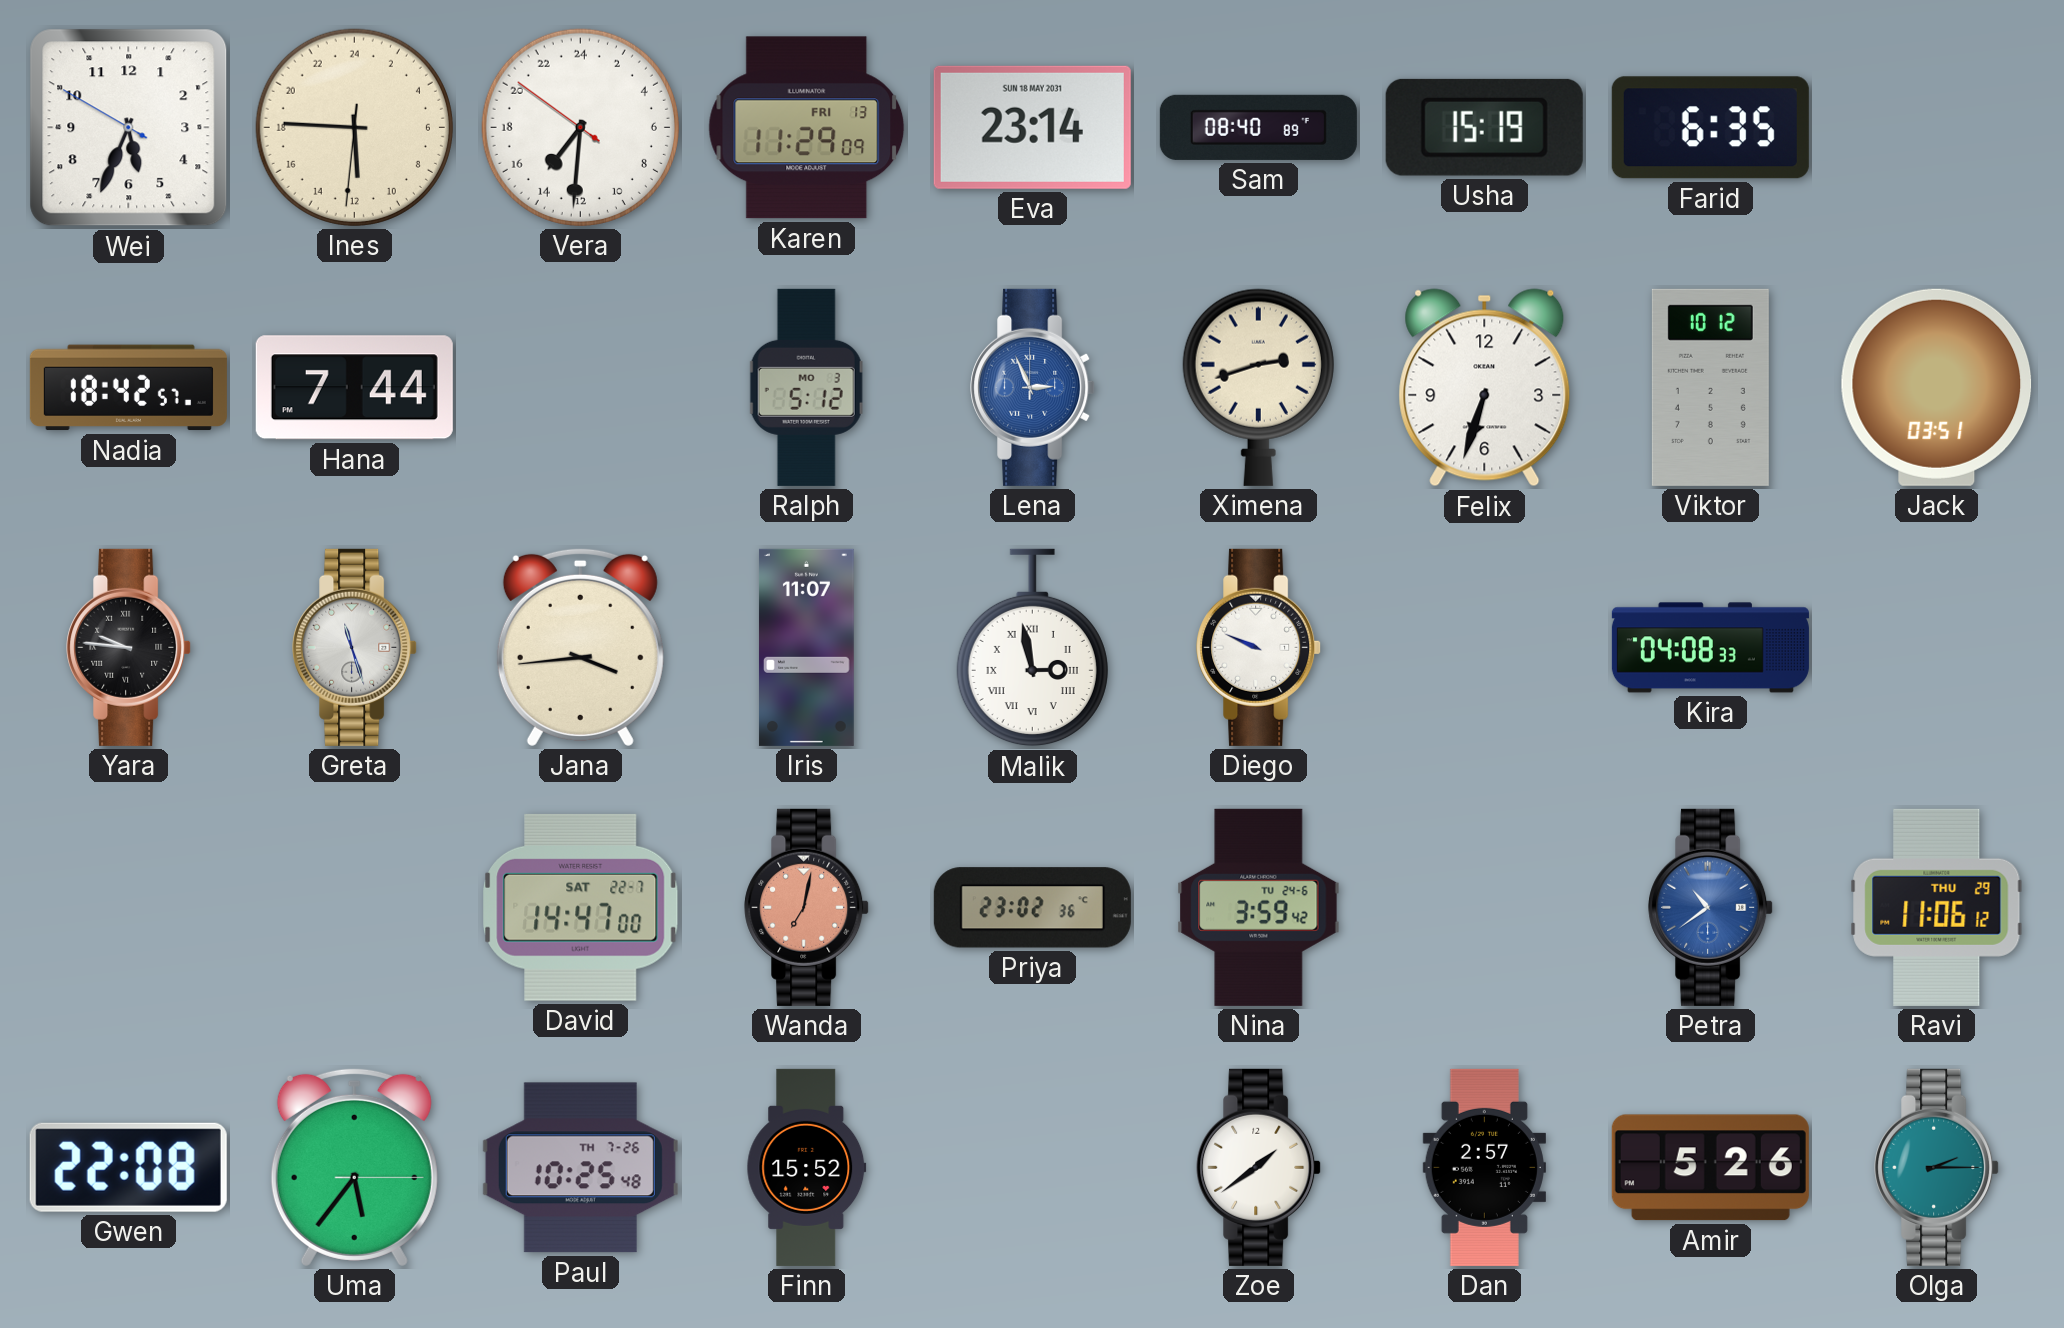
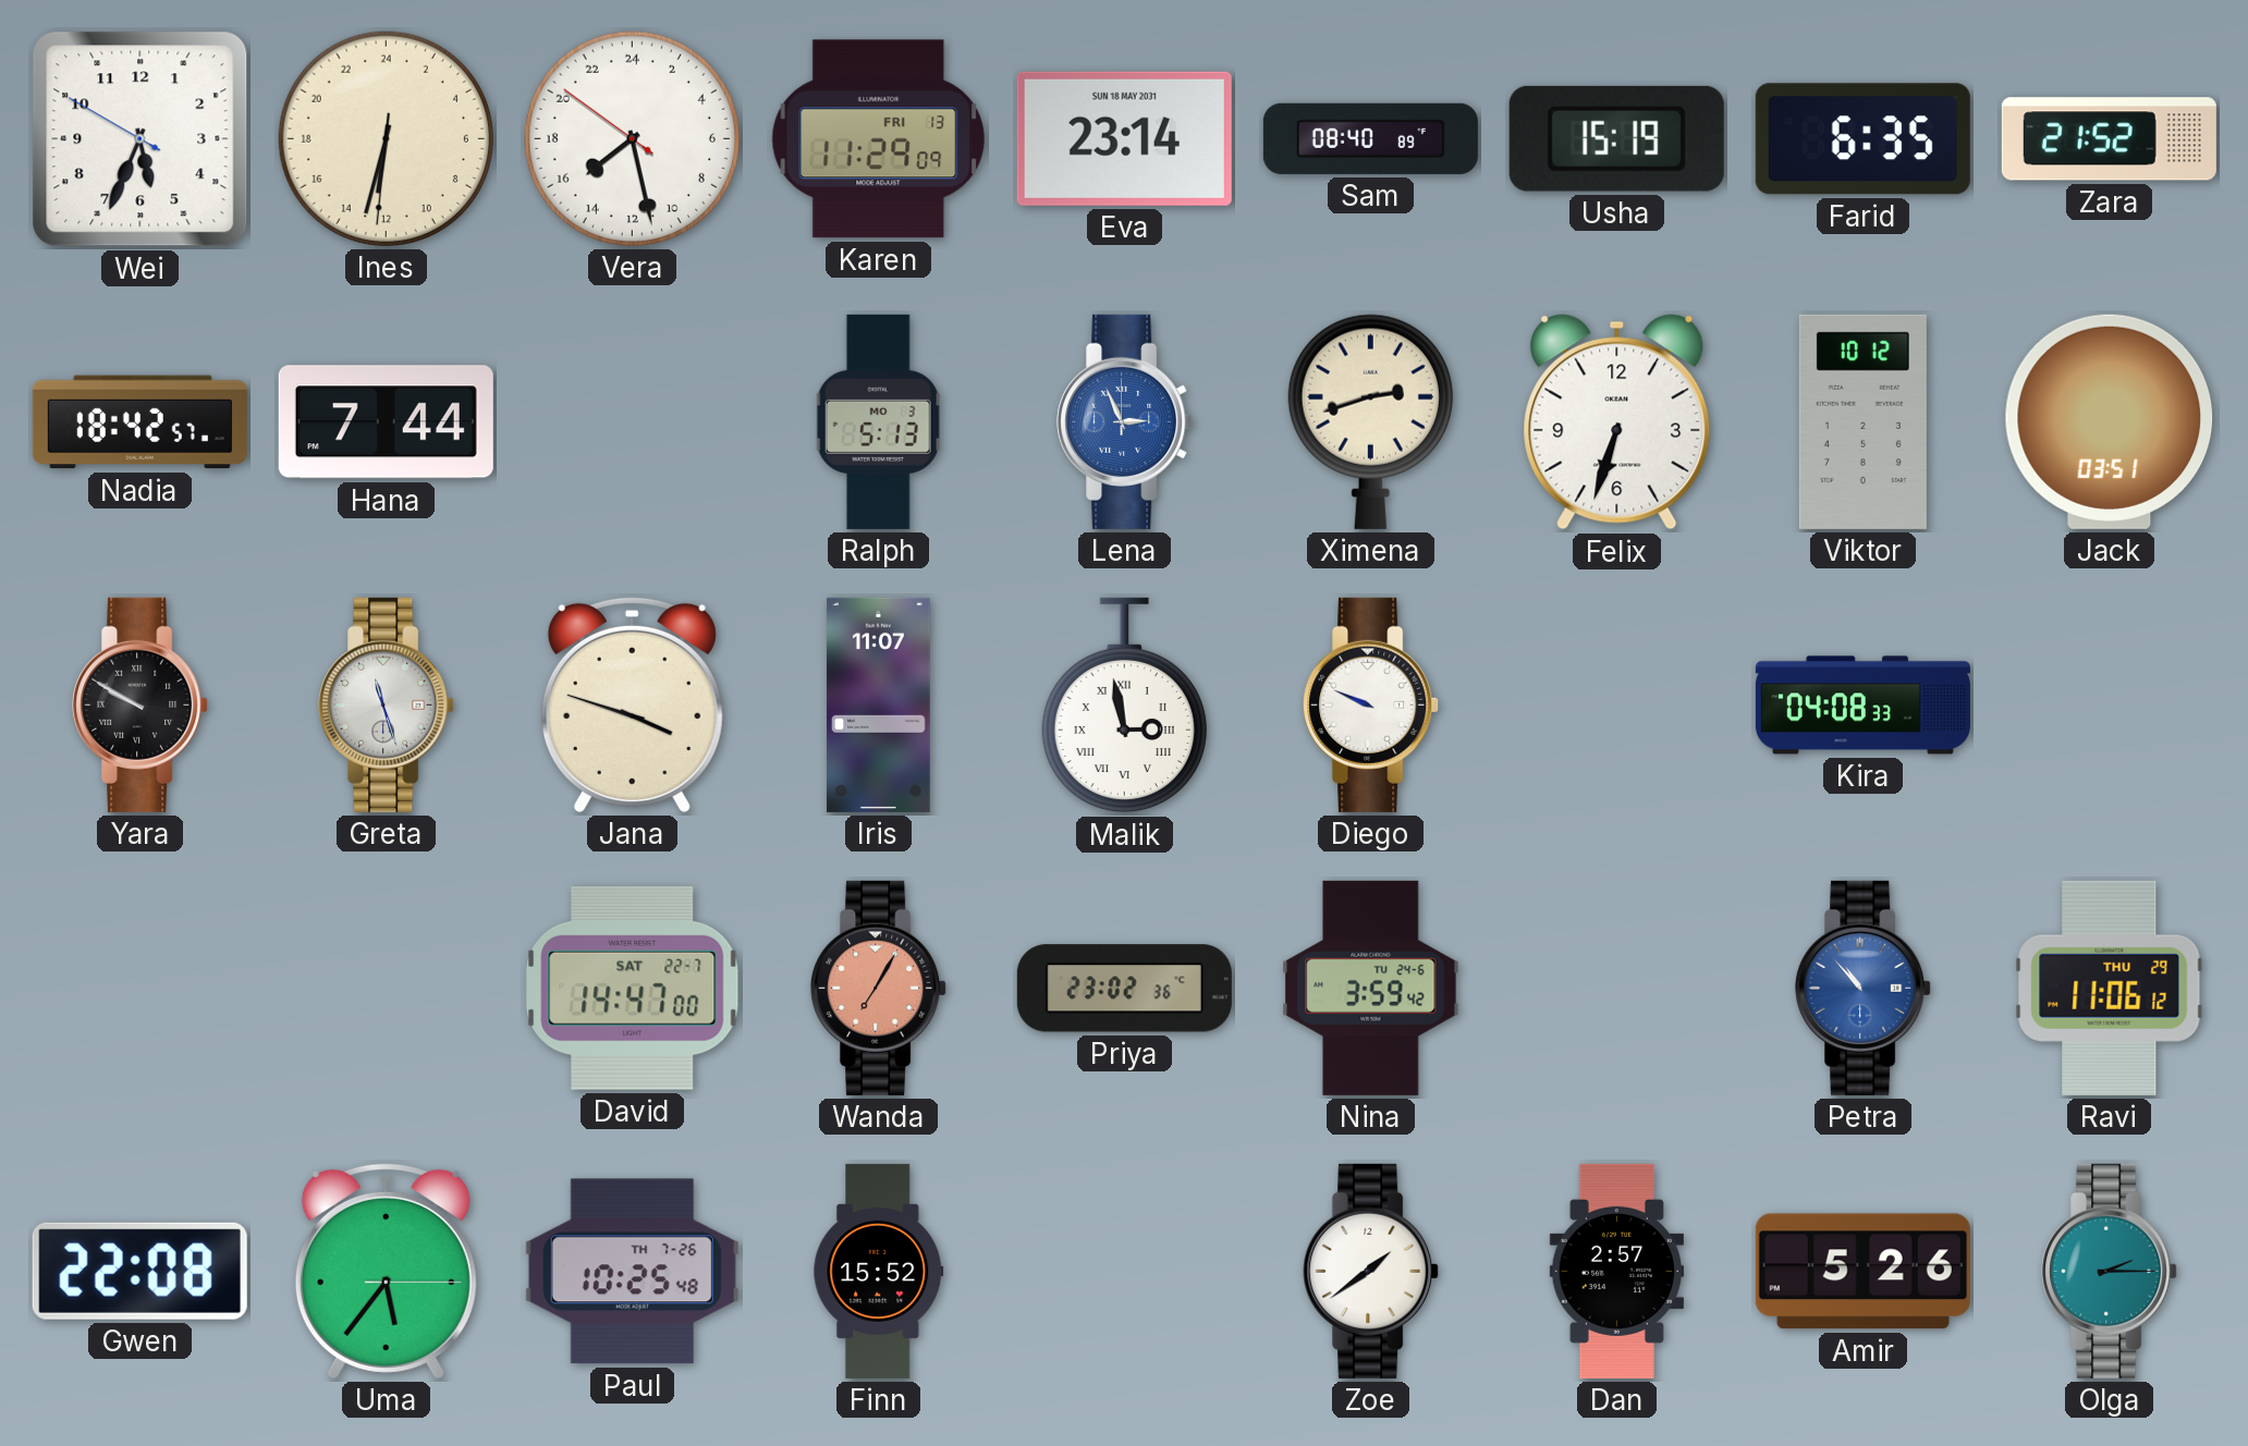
Ines: 11:45 -> 12:32 (386, 138)
Vera: 14:30 -> 15:27 (632, 138)
Zara: none -> 21:52 (2109, 139)
Ralph: 5:12 -> 5:13 (878, 421)
Yara: 9:46 -> 9:50 (140, 704)
Jana: 3:44 -> 3:48 (632, 704)
Wanda: 7:02 -> 7:05 (879, 988)
Petra: 10:39 -> 10:53 (1864, 988)
